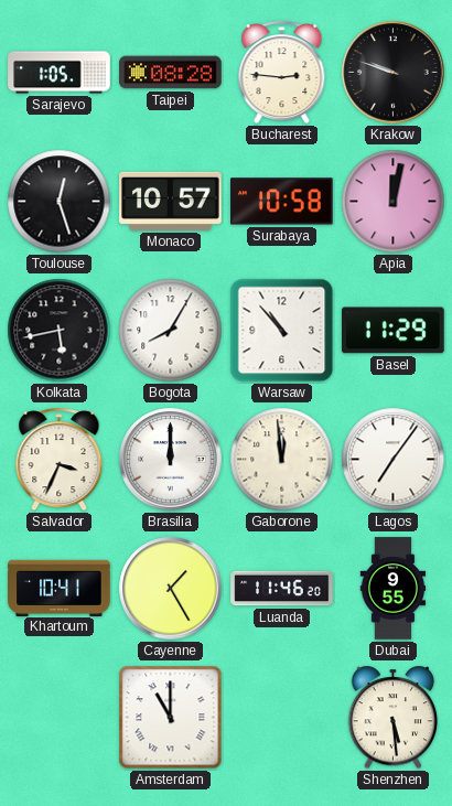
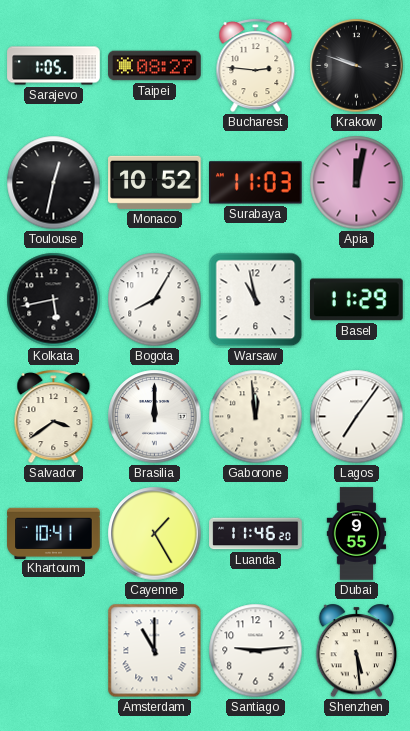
Taipei: 08:28 -> 08:27 (155, 66)
Toulouse: 12:27 -> 12:32 (54, 183)
Monaco: 10:57 -> 10:52 (155, 182)
Surabaya: 10:58 -> 11:03 (256, 183)
Warsaw: 10:53 -> 10:58 (256, 300)
Salvador: 3:34 -> 3:39 (54, 417)
Santiago: none -> 9:14 (256, 651)
